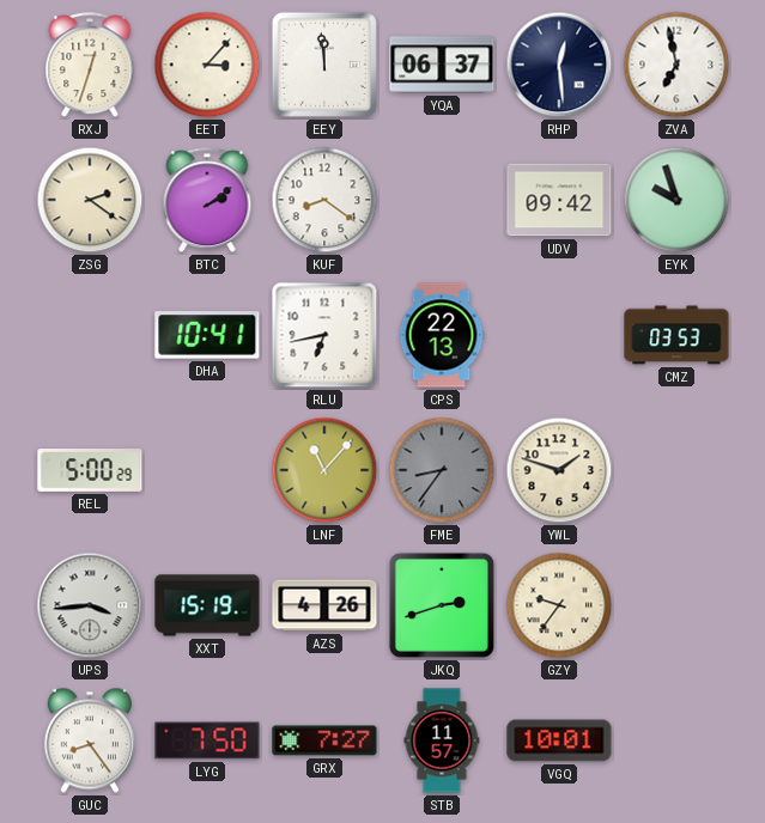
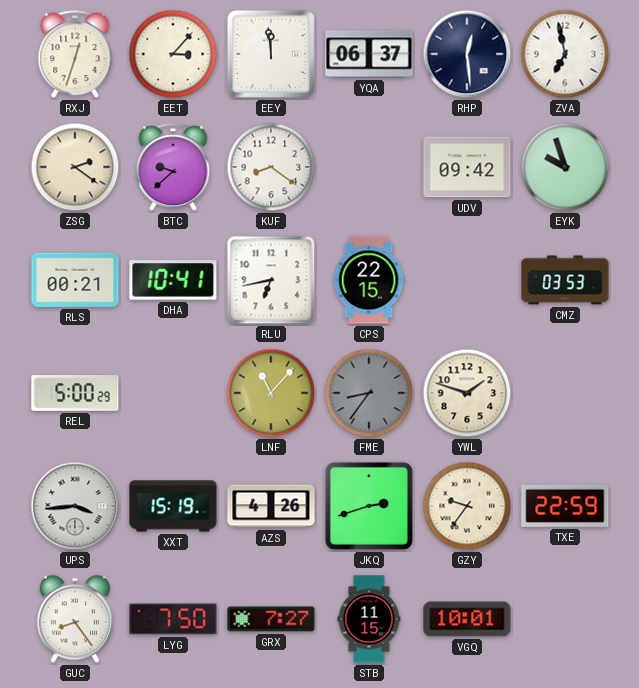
BTC: 2:09 -> 9:38 (173, 168)
RLS: none -> 00:21 (75, 280)
CPS: 22:13 -> 22:15 (369, 280)
TXE: none -> 22:59 (565, 506)
STB: 11:57 -> 11:15 (369, 619)
